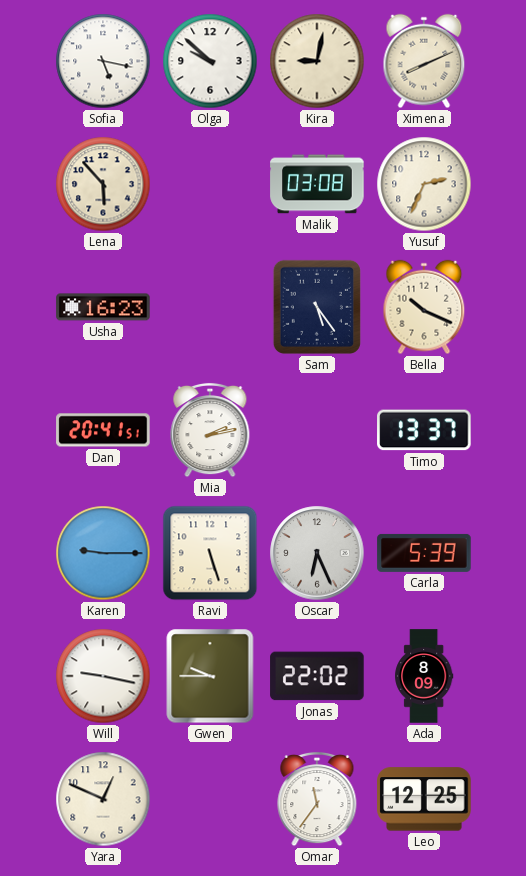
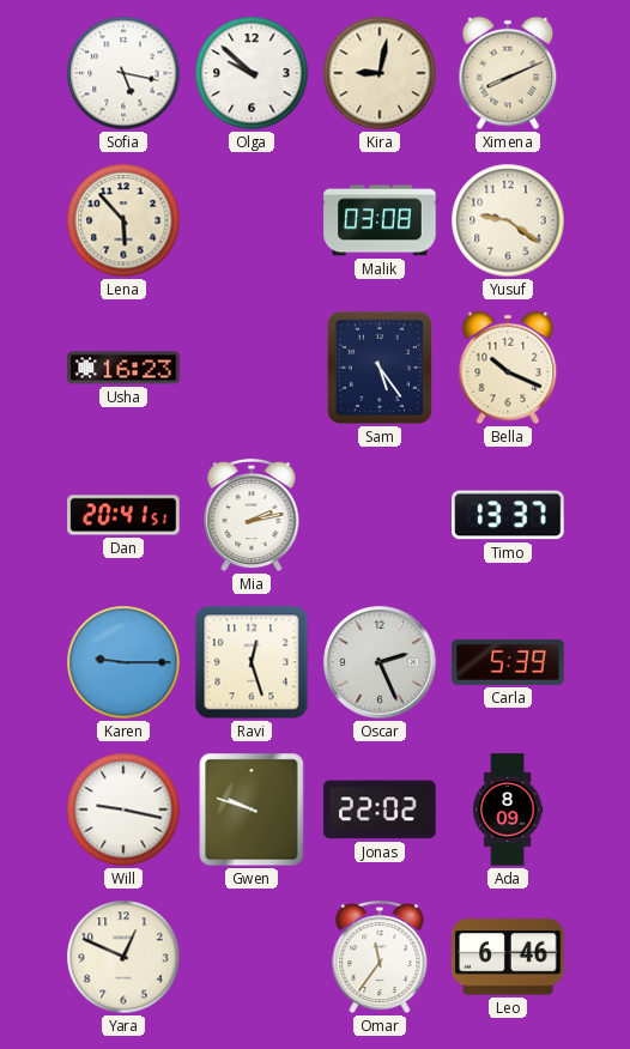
Yusuf: 2:34 -> 9:21 (508, 220)
Ravi: 5:27 -> 12:27 (252, 662)
Oscar: 6:26 -> 2:26 (380, 662)
Gwen: 9:45 -> 9:48 (252, 810)
Leo: 12:25 -> 6:46 (508, 957)
